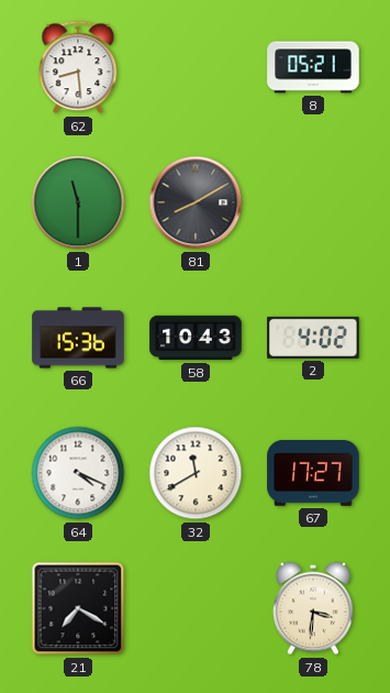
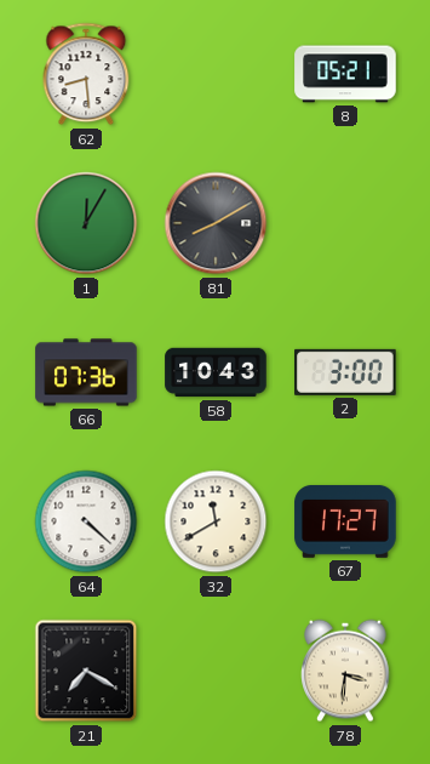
1: 11:30 -> 12:05 (86, 223)
66: 15:36 -> 07:36 (86, 372)
2: 4:02 -> 3:00 (345, 372)
64: 4:19 -> 4:22 (86, 521)
